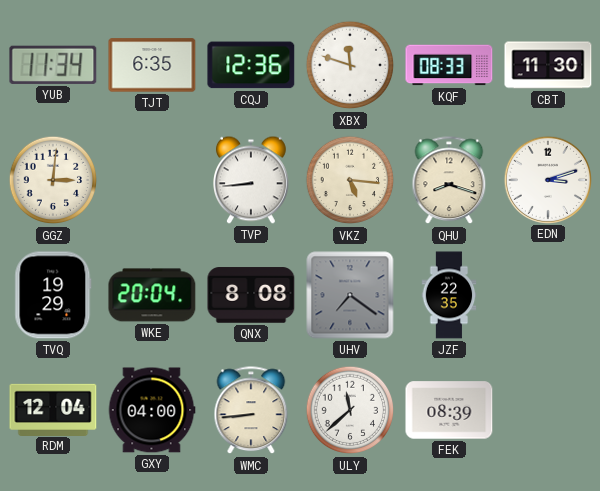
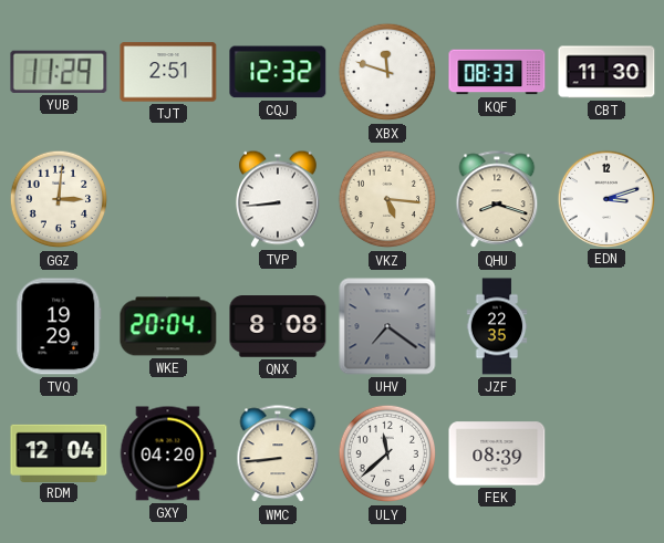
YUB: 11:34 -> 11:29 (59, 72)
TJT: 6:35 -> 2:51 (168, 72)
CQJ: 12:36 -> 12:32 (278, 72)
GXY: 04:00 -> 04:20 (168, 453)
